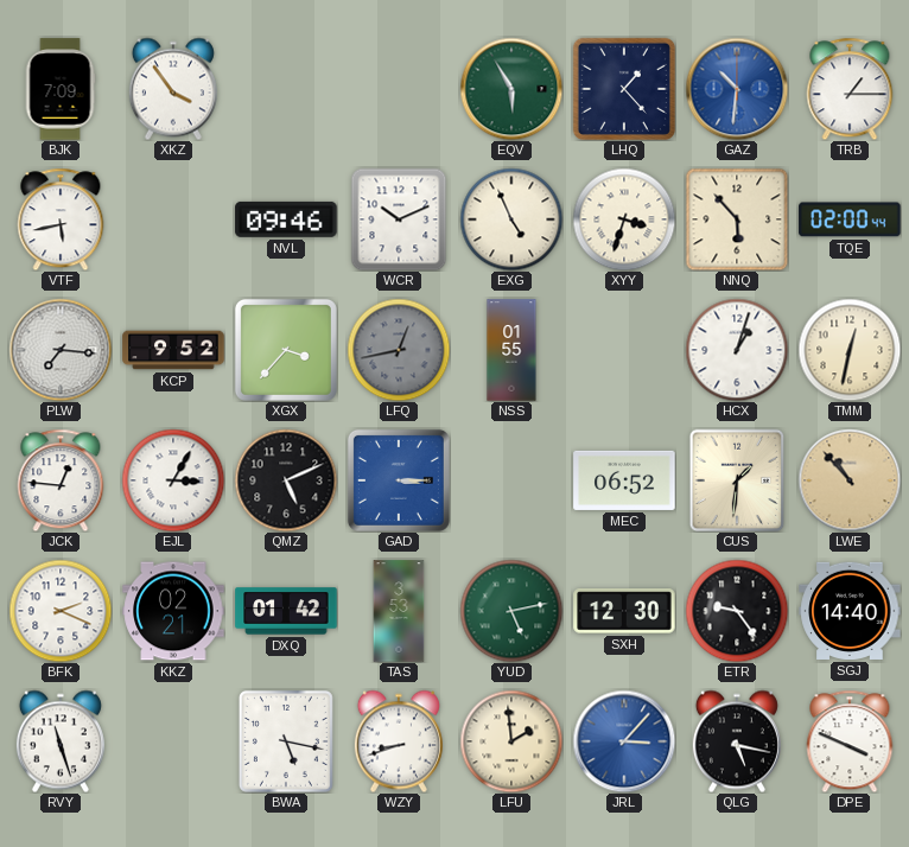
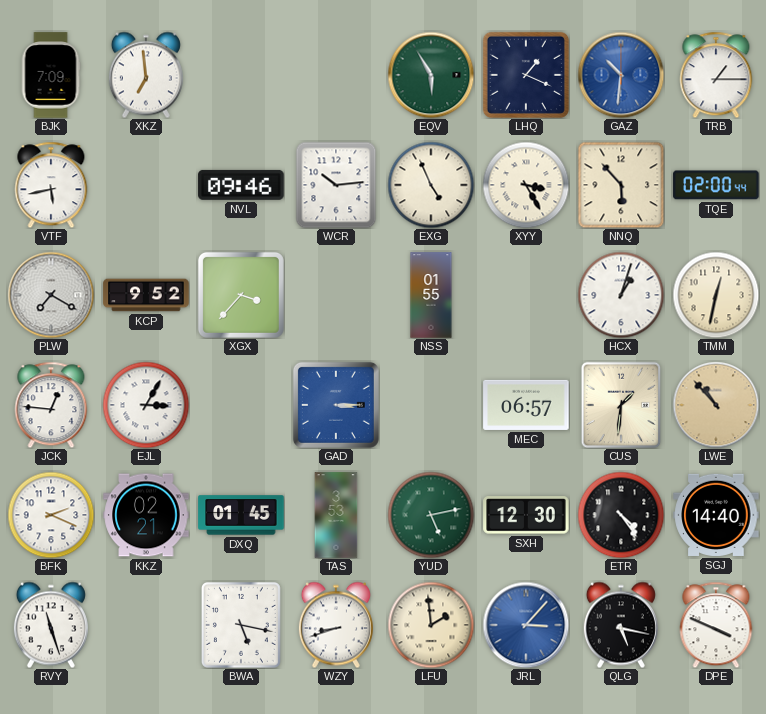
XKZ: 3:54 -> 6:59 (146, 75)
LHQ: 1:23 -> 1:19 (526, 75)
WCR: 10:11 -> 10:14 (336, 185)
XYY: 3:33 -> 3:25 (526, 185)
PLW: 7:16 -> 7:20 (51, 295)
LFQ: 12:43 -> none (399, 350)
QMZ: 5:11 -> none (286, 480)
MEC: 06:52 -> 06:57 (526, 405)
DXQ: 01:42 -> 01:45 (241, 515)
ETR: 9:24 -> 4:24 (621, 515)
